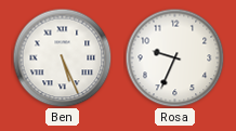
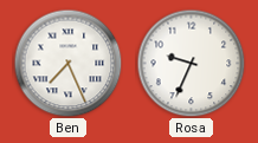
Ben: 5:26 -> 7:26 (67, 63)
